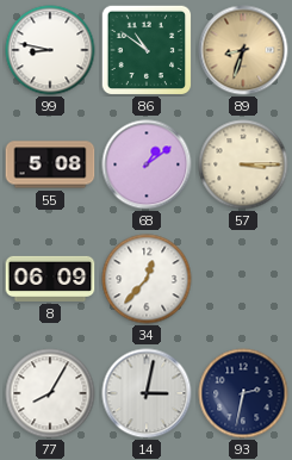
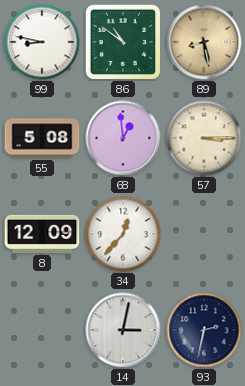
89: 8:33 -> 8:28 (204, 42)
68: 1:09 -> 12:59 (123, 138)
8: 06:09 -> 12:09 (42, 234)
77: 8:05 -> none (50, 393)
